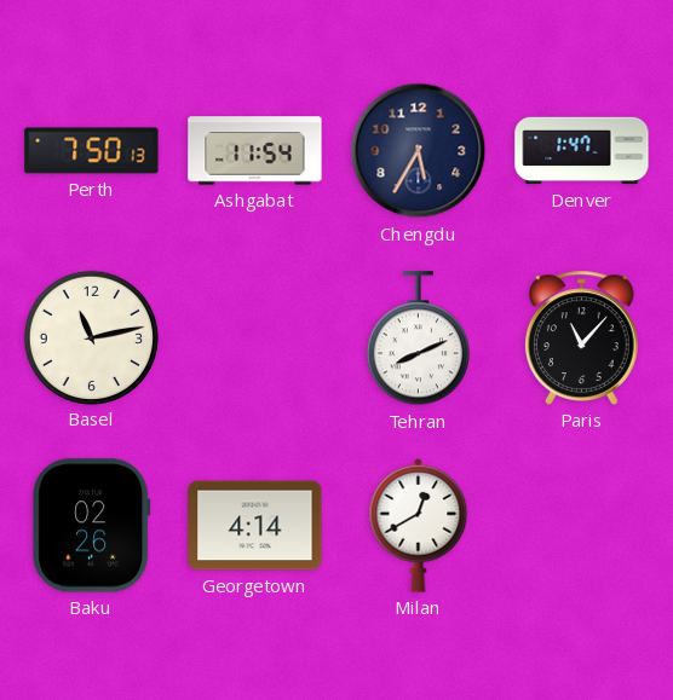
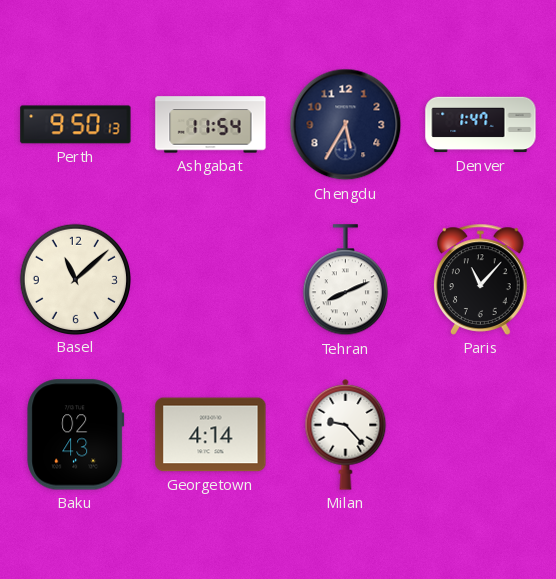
Perth: 7:50 -> 9:50 (76, 125)
Basel: 11:13 -> 11:08 (75, 279)
Baku: 02:26 -> 02:43 (76, 435)
Milan: 12:40 -> 9:23 (346, 434)
